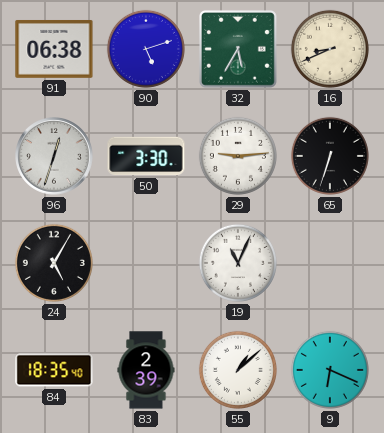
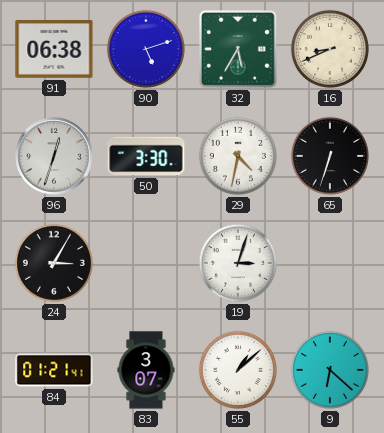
29: 9:14 -> 4:32 (238, 156)
24: 5:05 -> 3:05 (54, 263)
19: 11:04 -> 3:03 (238, 263)
84: 18:35 -> 01:21 (54, 370)
83: 2:39 -> 3:07 (146, 370)
9: 6:19 -> 6:22 (330, 370)
